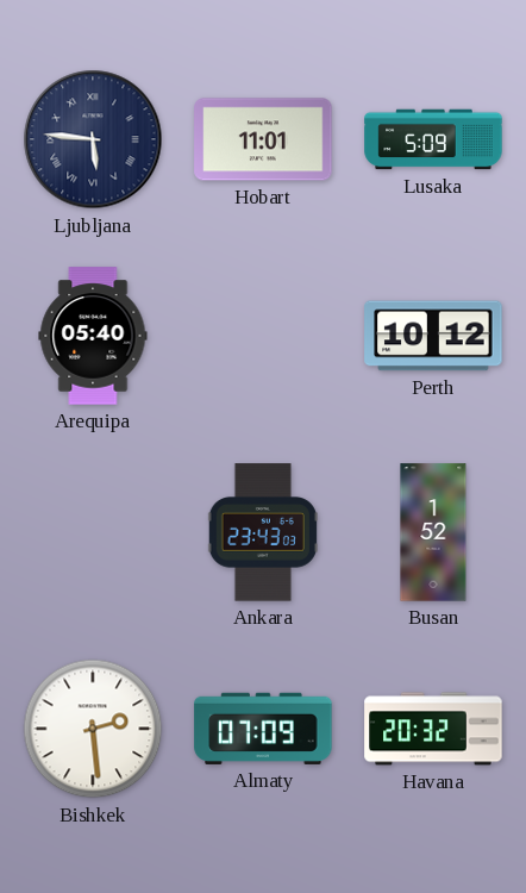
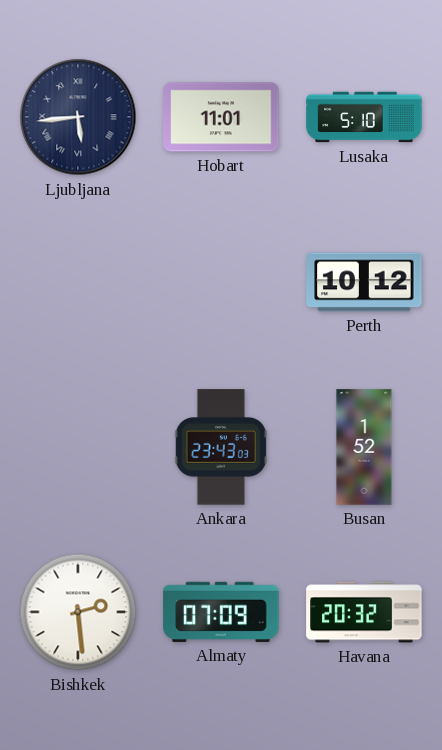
Ljubljana: 5:46 -> 5:44 (78, 117)
Lusaka: 5:09 -> 5:10 (364, 117)
Arequipa: 05:40 -> none (93, 336)
